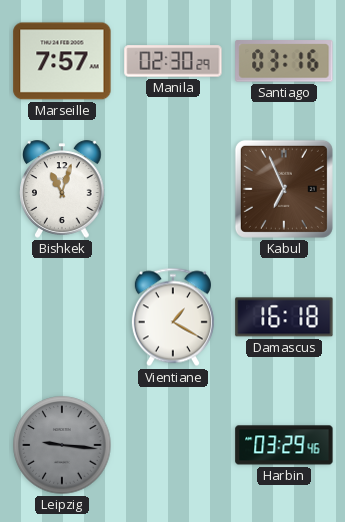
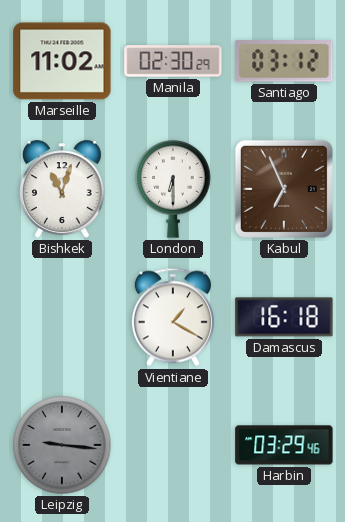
Marseille: 7:57 -> 11:02 (62, 61)
Santiago: 03:16 -> 03:12 (284, 61)
London: none -> 6:30 (173, 189)
